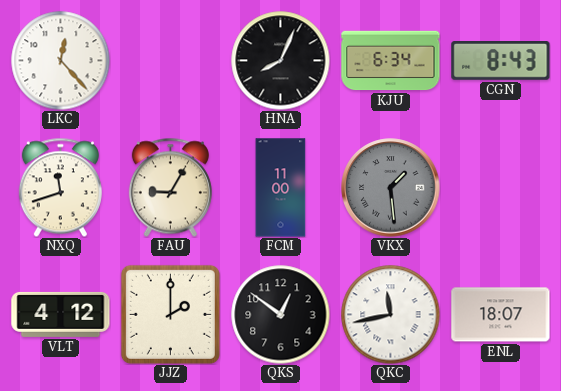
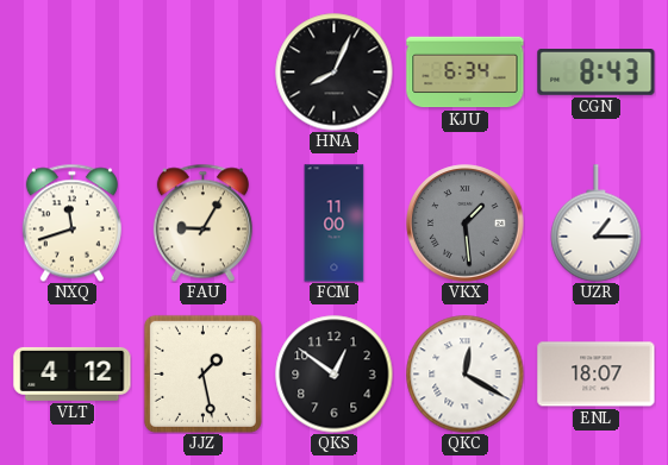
LKC: 12:23 -> none (61, 61)
UZR: none -> 1:15 (597, 224)
JJZ: 2:00 -> 1:28 (202, 373)
QKC: 11:43 -> 12:20 (466, 375)
